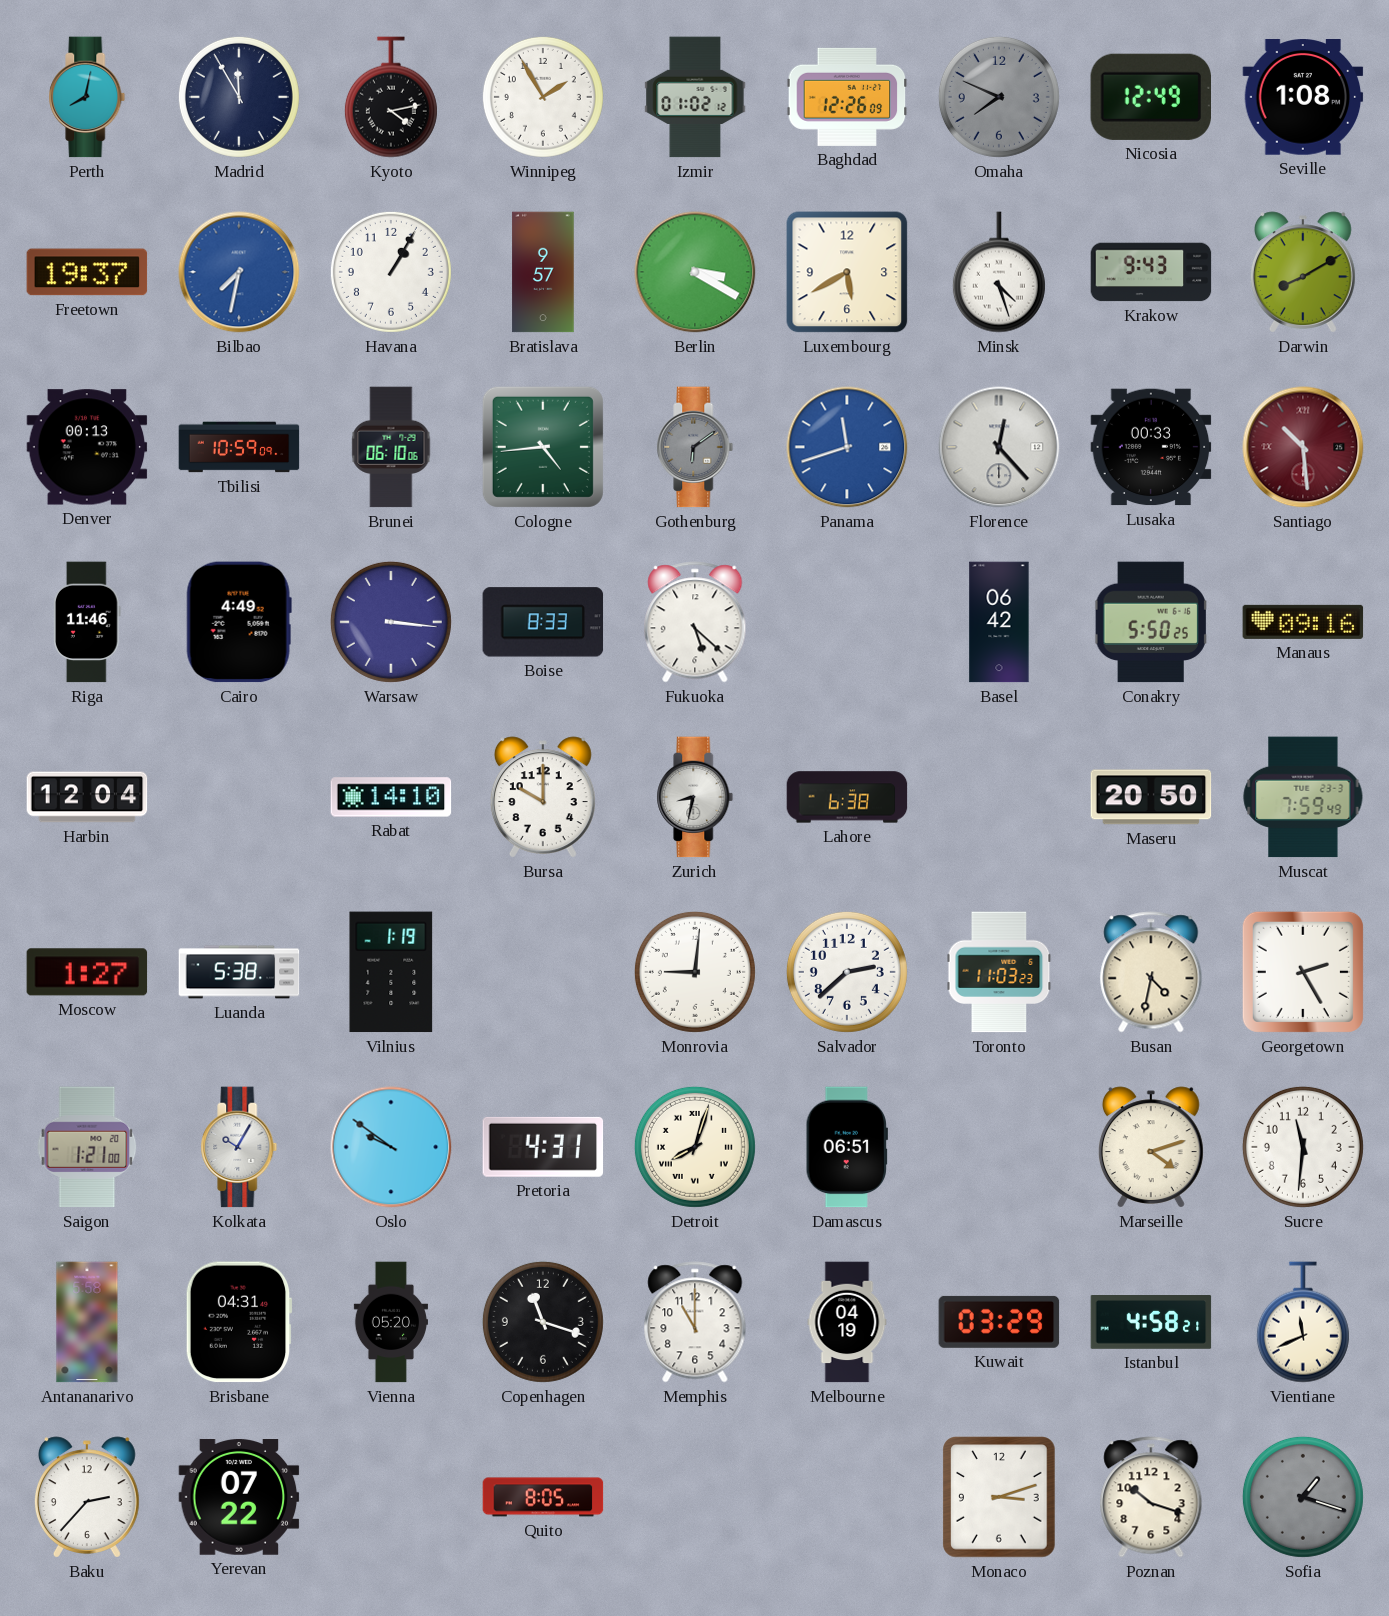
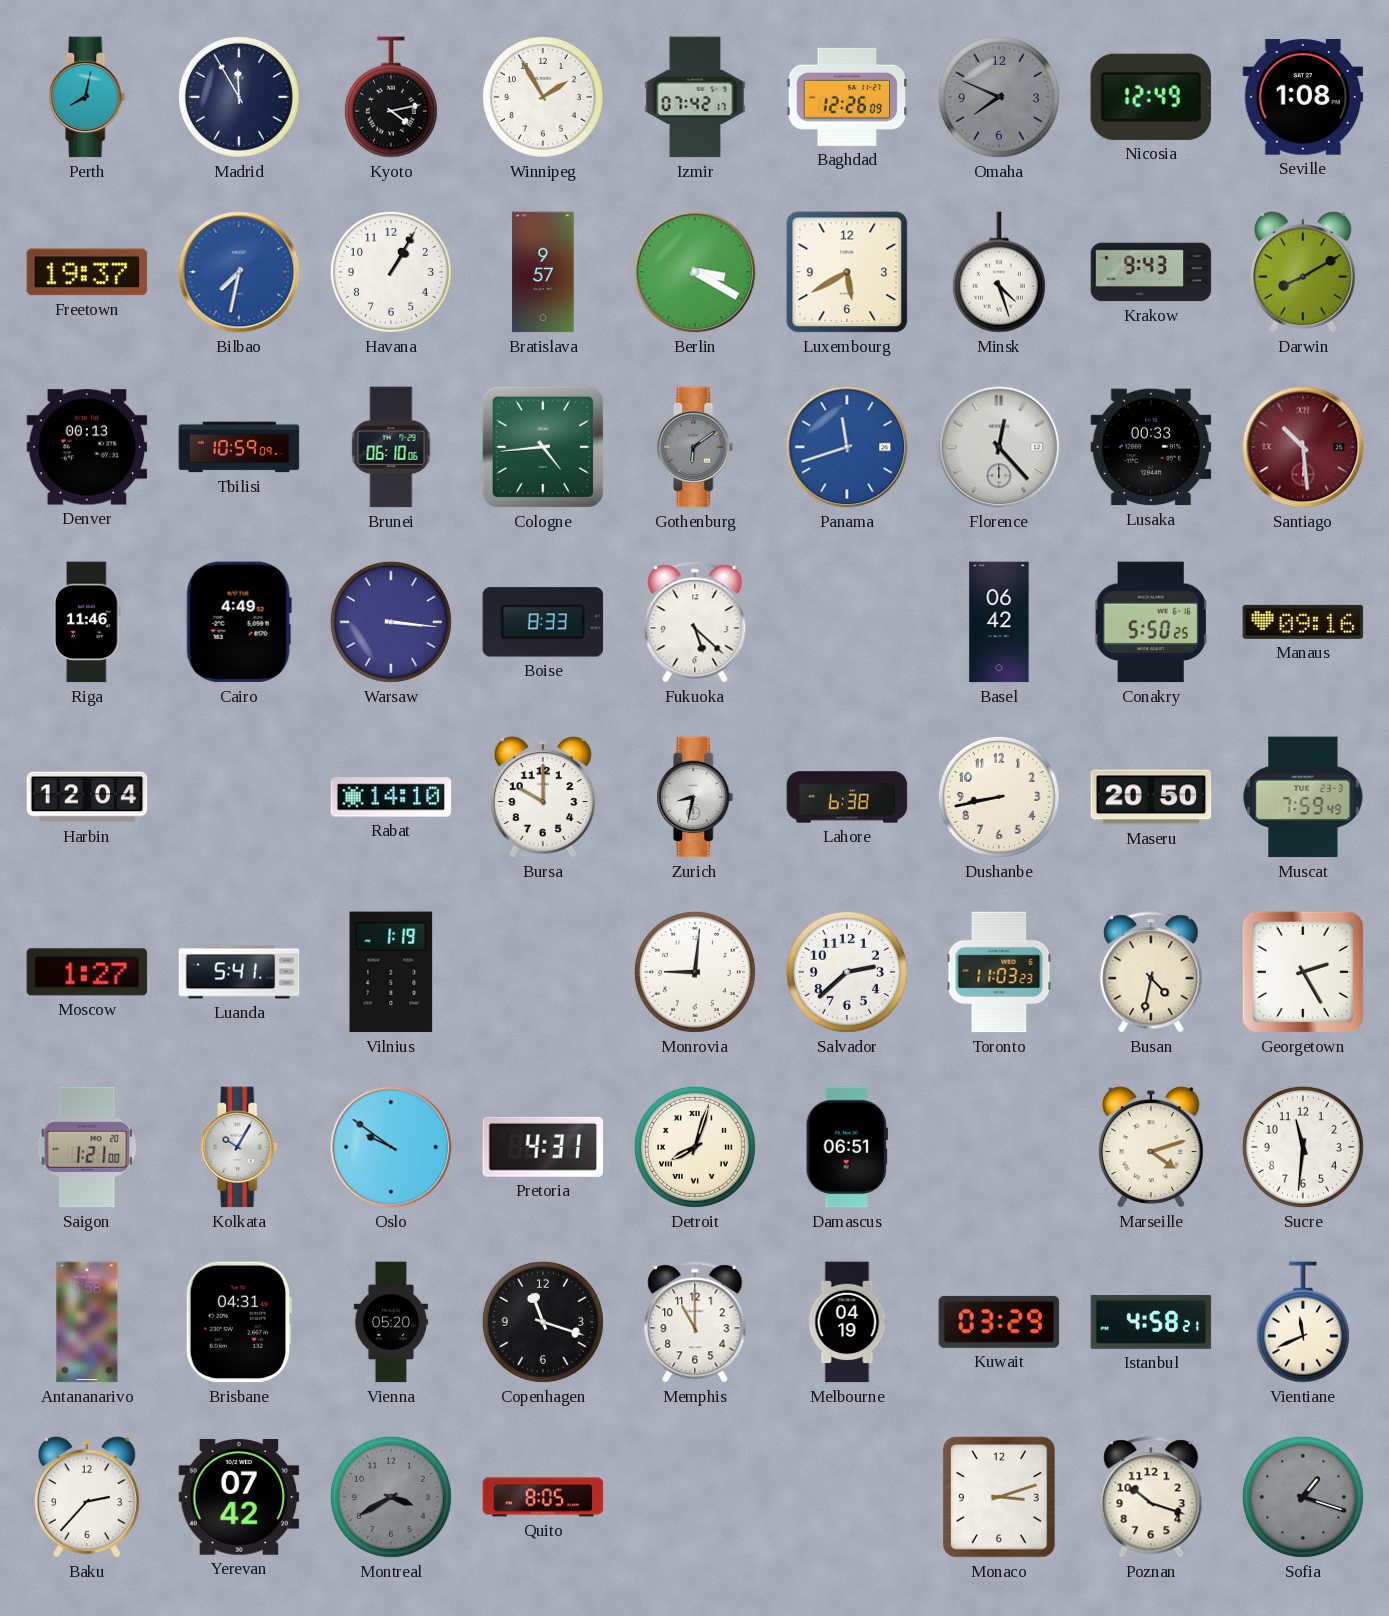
Izmir: 01:02 -> 07:42 (695, 97)
Dushanbe: none -> 8:43 (999, 797)
Luanda: 5:38 -> 5:41 (239, 972)
Yerevan: 07:22 -> 07:42 (239, 1498)
Montreal: none -> 3:40 (391, 1497)
